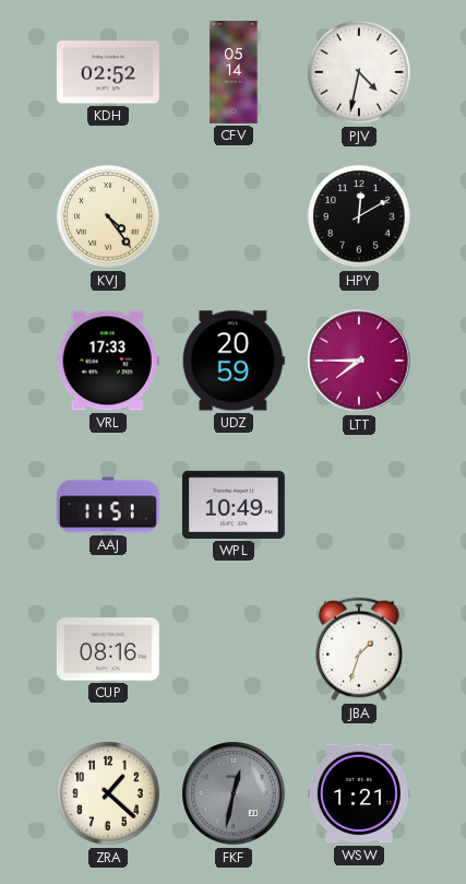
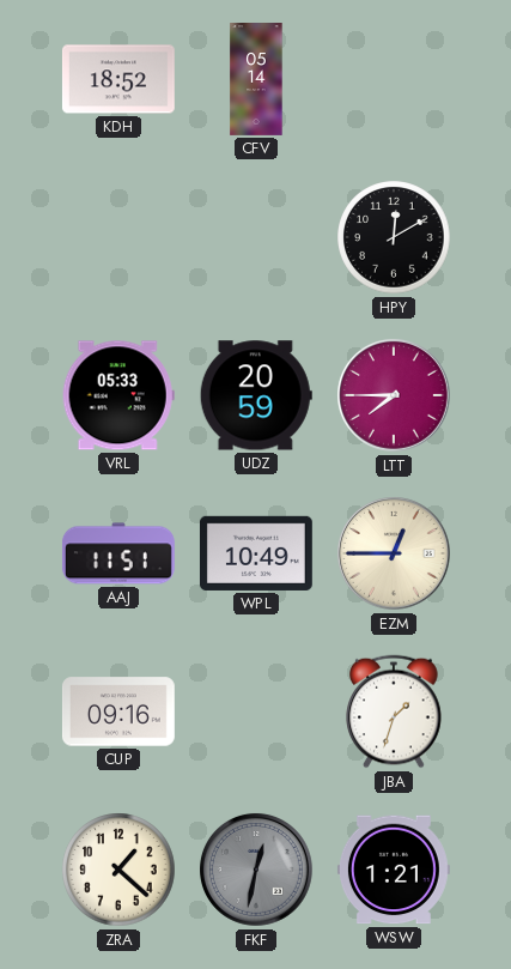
KDH: 02:52 -> 18:52 (118, 79)
PJV: 4:32 -> none (359, 72)
KVJ: 4:24 -> none (108, 216)
VRL: 17:33 -> 05:33 (118, 395)
EZM: none -> 12:45 (395, 555)
CUP: 08:16 -> 09:16 (118, 711)
